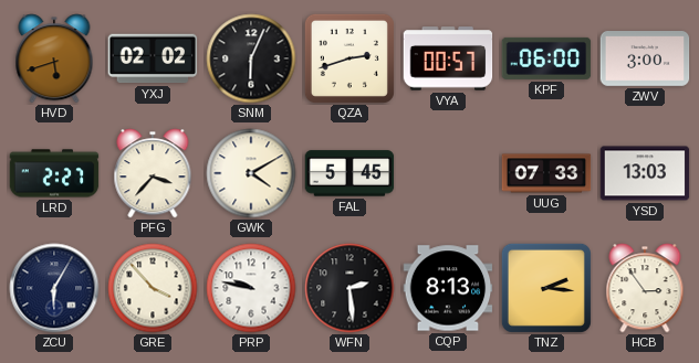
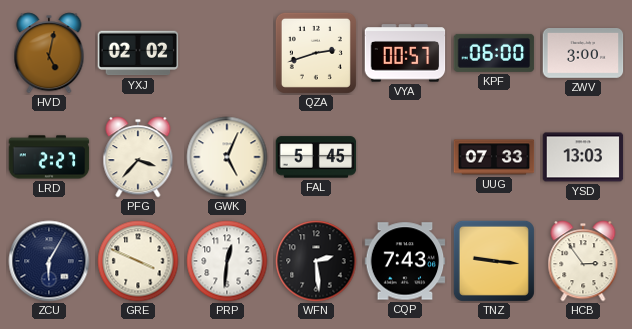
HVD: 5:42 -> 5:02 (49, 53)
SNM: 6:04 -> none (251, 58)
GWK: 4:10 -> 5:04 (227, 157)
GRE: 3:53 -> 3:49 (138, 261)
PRP: 9:47 -> 12:31 (227, 261)
CQP: 8:13 -> 7:43 (405, 261)
TNZ: 2:16 -> 9:16 (494, 261)
